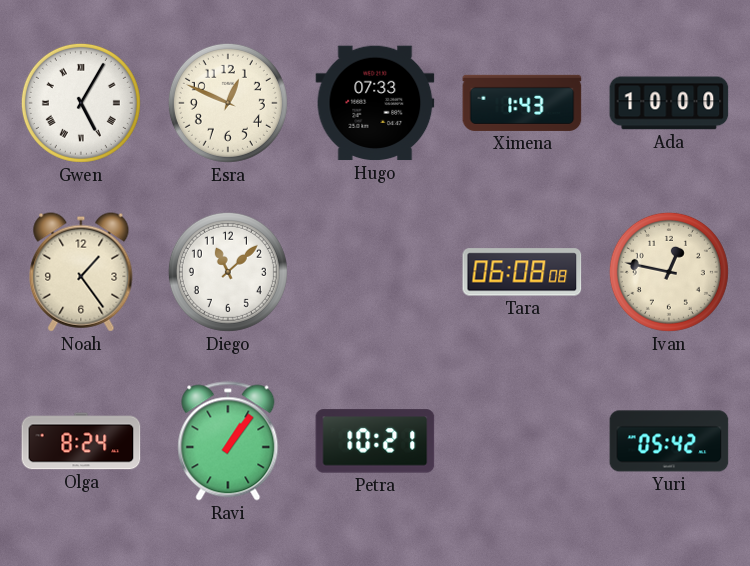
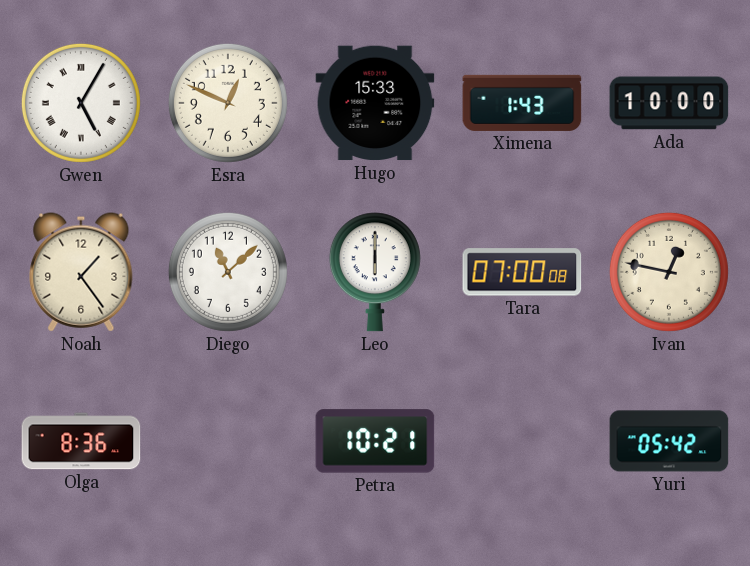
Hugo: 07:33 -> 15:33 (375, 103)
Leo: none -> 6:00 (375, 272)
Tara: 06:08 -> 07:00 (522, 272)
Olga: 8:24 -> 8:36 (81, 441)
Ravi: 1:06 -> none (228, 441)
